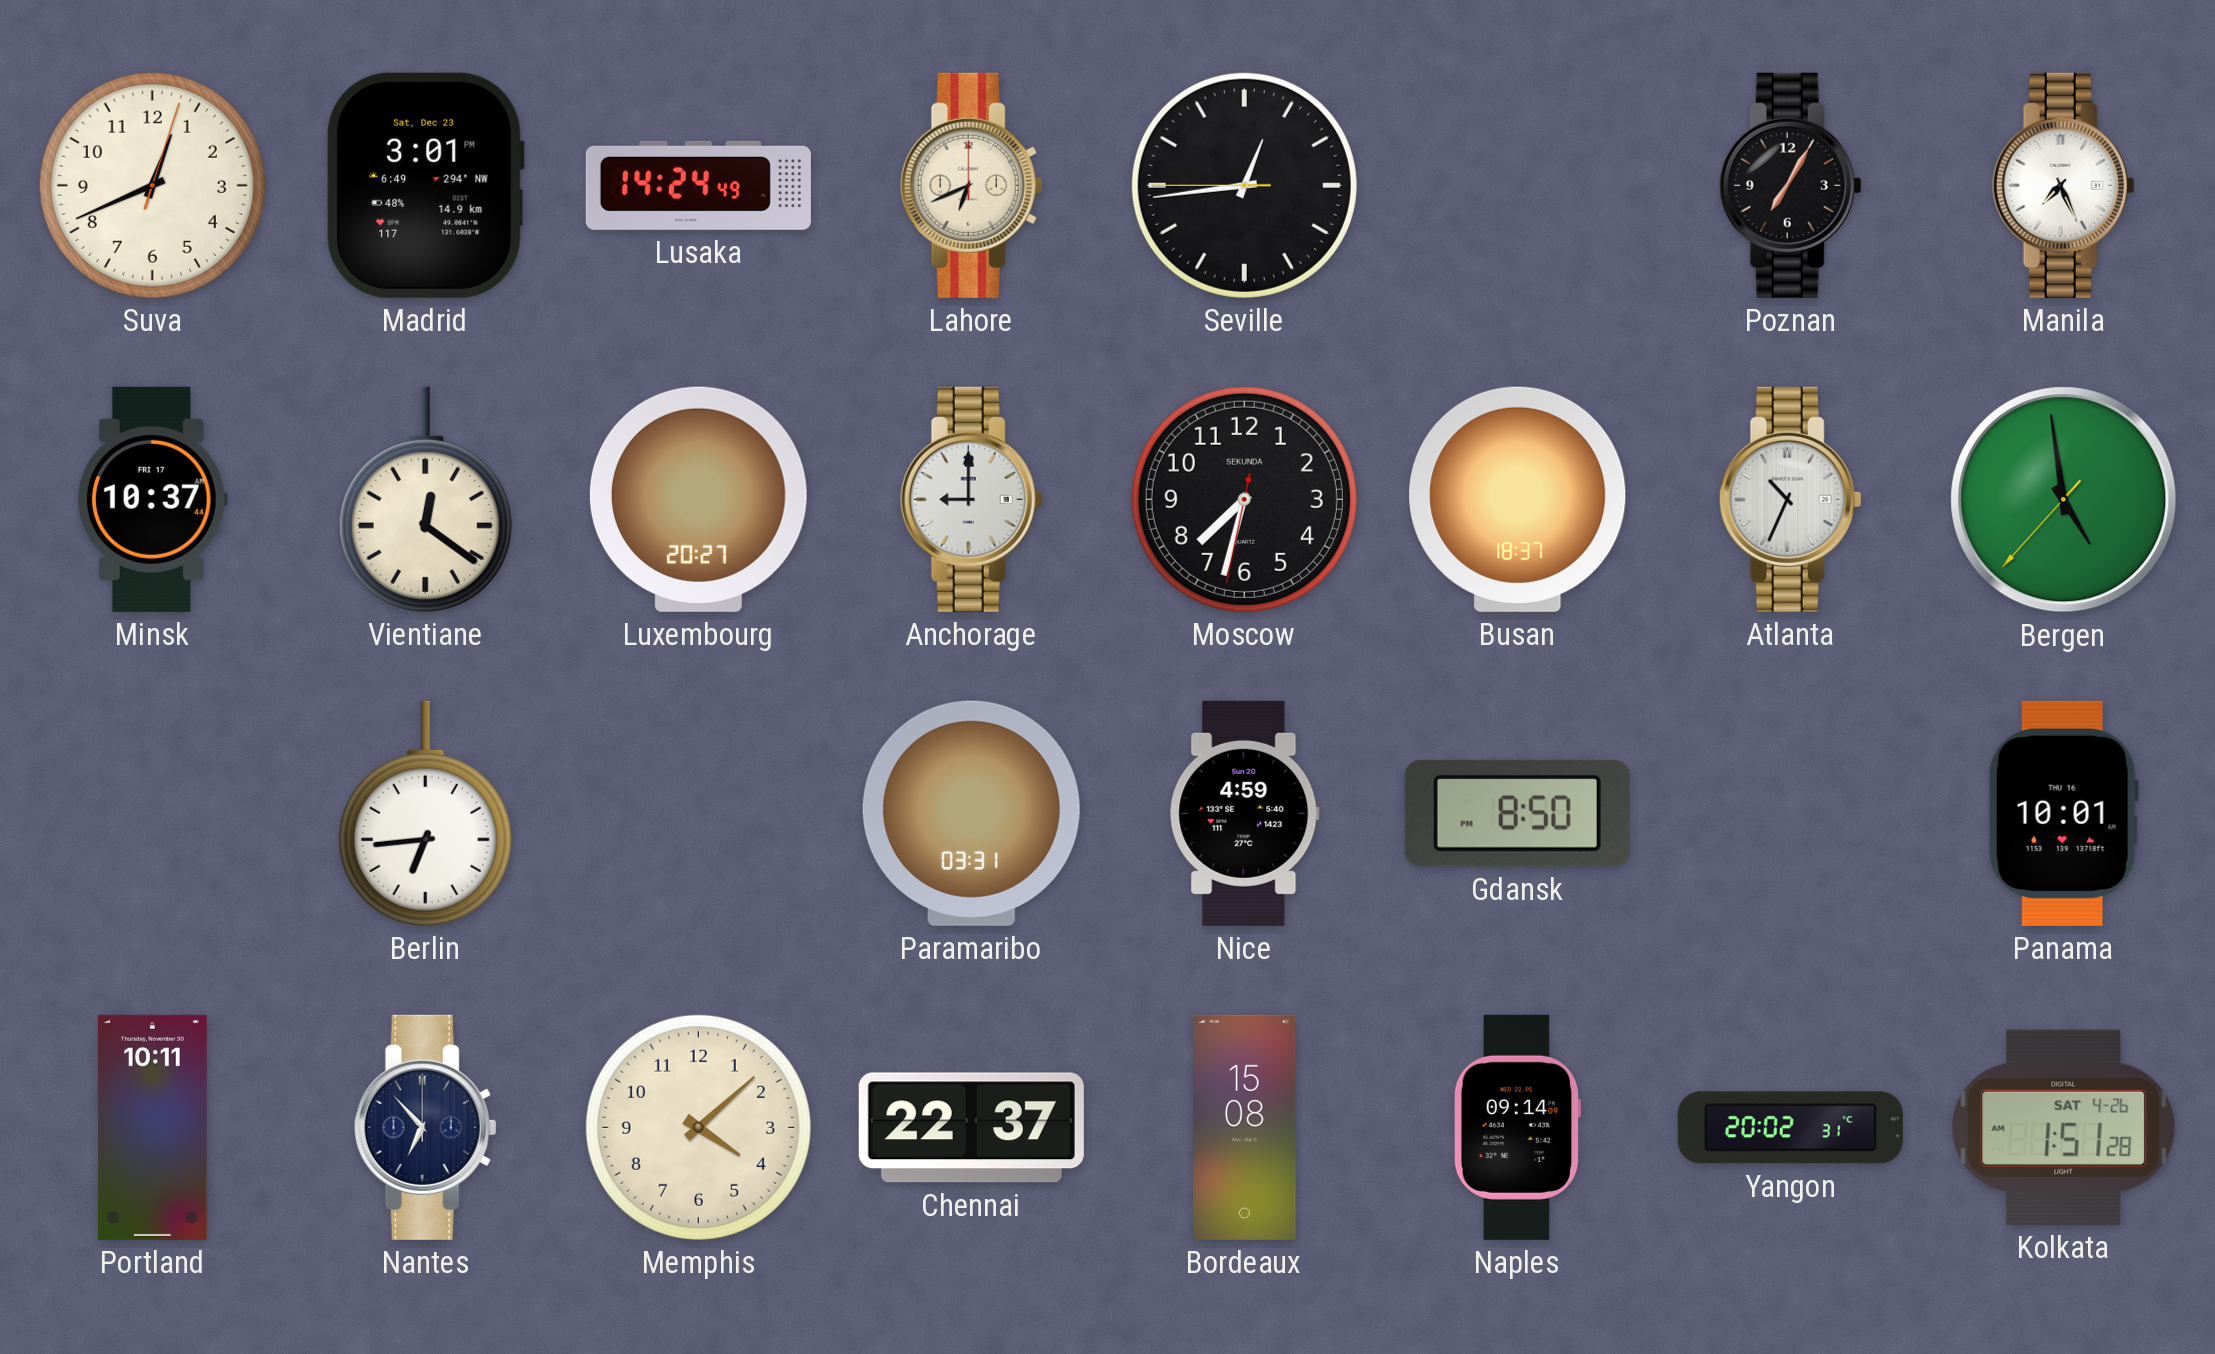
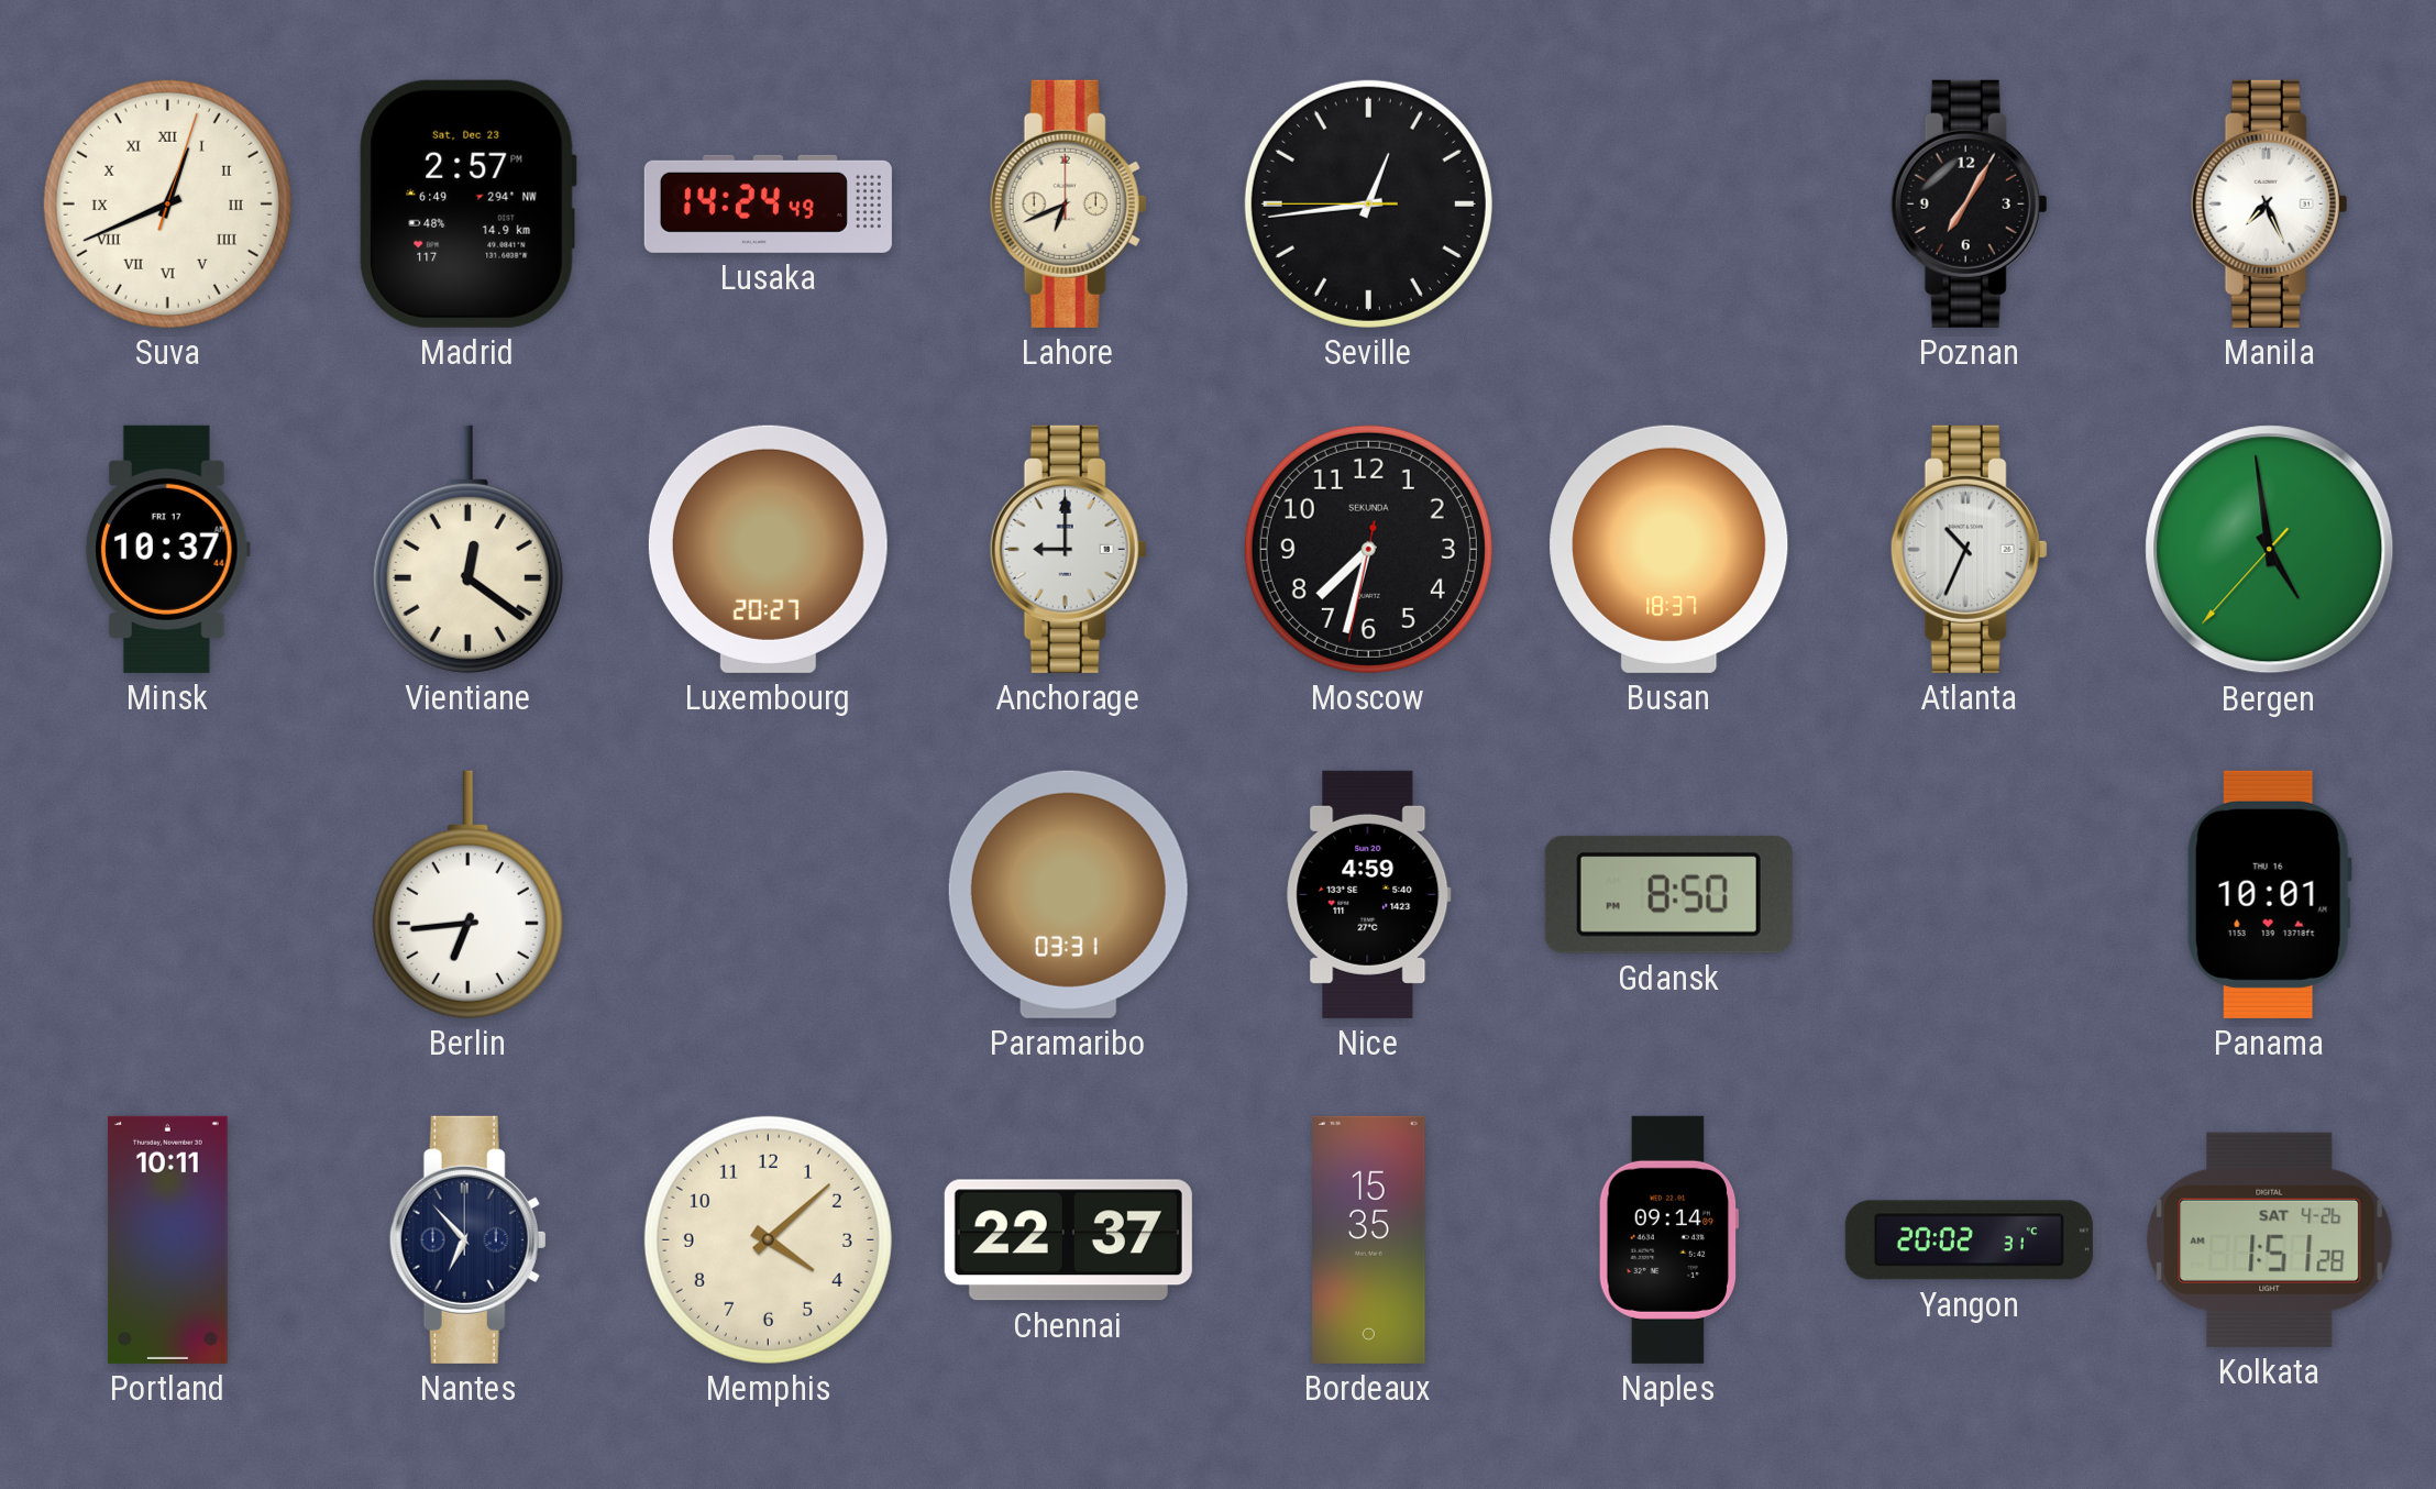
Suva numerals: Arabic -> Roman (167, 203)
Madrid: 3:01 -> 2:57 (467, 203)
Bordeaux: 15:08 -> 15:35 (1369, 1239)
